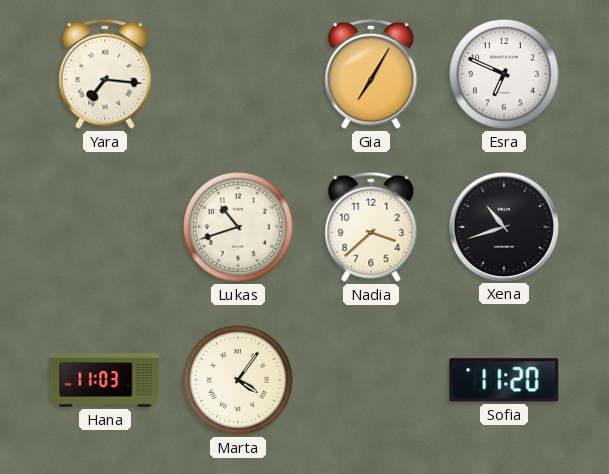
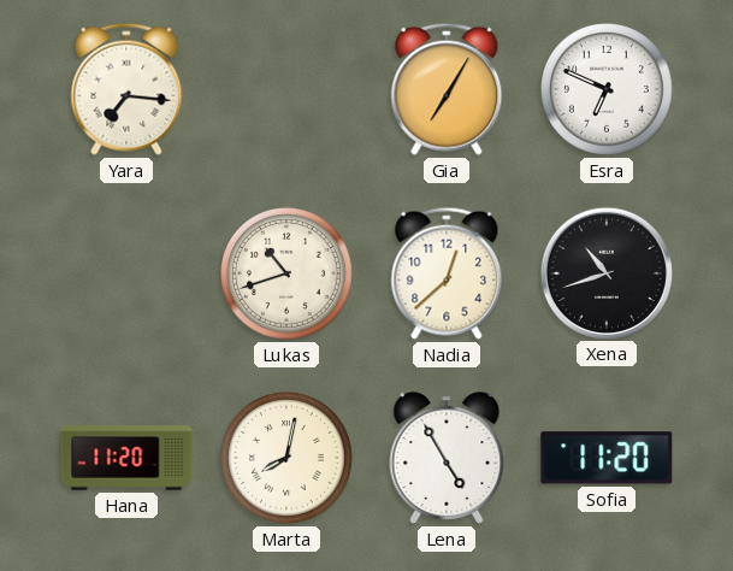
Nadia: 3:38 -> 12:38 (447, 273)
Hana: 11:03 -> 11:20 (126, 458)
Marta: 4:06 -> 8:02 (288, 459)
Lena: none -> 4:55 (447, 458)
